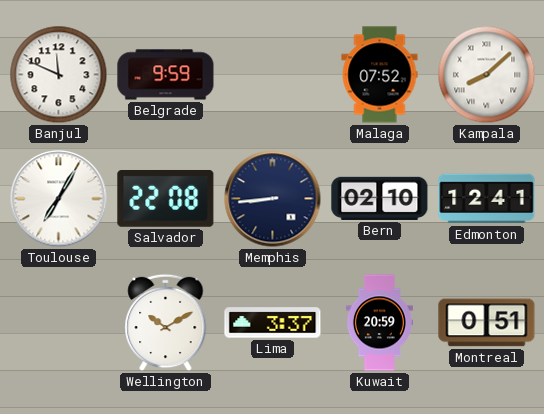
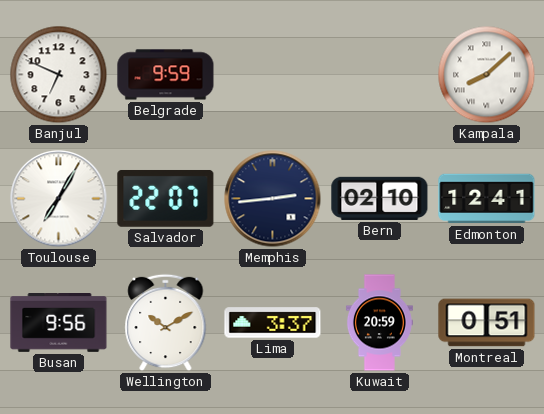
Banjul: 11:49 -> 6:49 (59, 75)
Malaga: 07:52 -> none (380, 75)
Salvador: 22:08 -> 22:07 (166, 198)
Memphis: 8:44 -> 2:44 (273, 199)
Busan: none -> 9:56 (59, 323)
